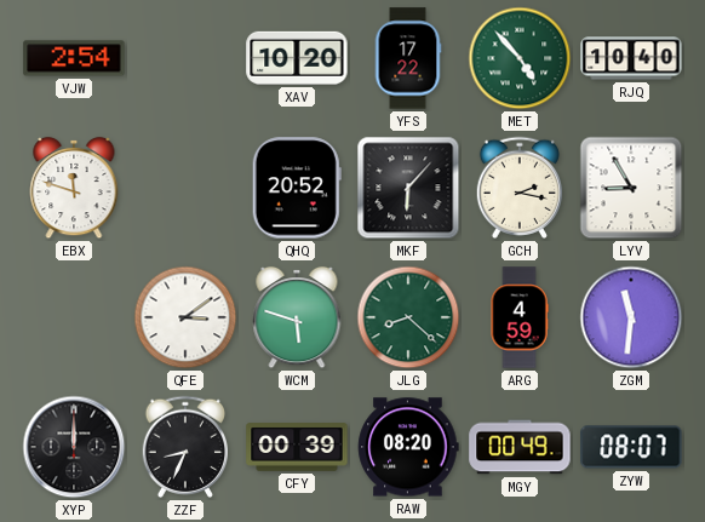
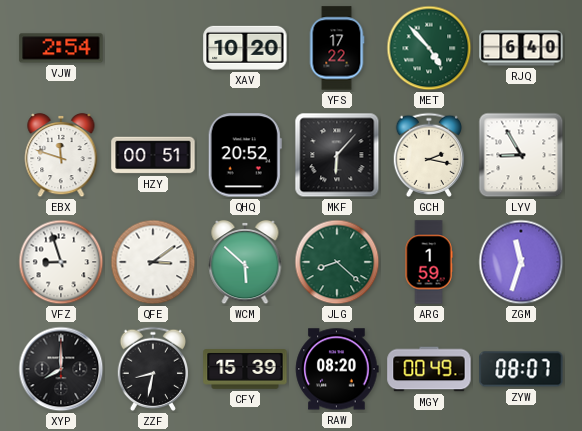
RJQ: 10:40 -> 6:40 (521, 48)
HZY: none -> 00:51 (153, 155)
VFZ: none -> 8:57 (61, 262)
WCM: 5:48 -> 5:52 (245, 262)
ARG: 4:59 -> 1:59 (429, 262)
ZGM: 11:31 -> 11:33 (521, 262)
XYP: 12:00 -> 8:00 (61, 369)
ZZF: 8:34 -> 8:32 (152, 369)
CFY: 00:39 -> 15:39 (245, 369)
